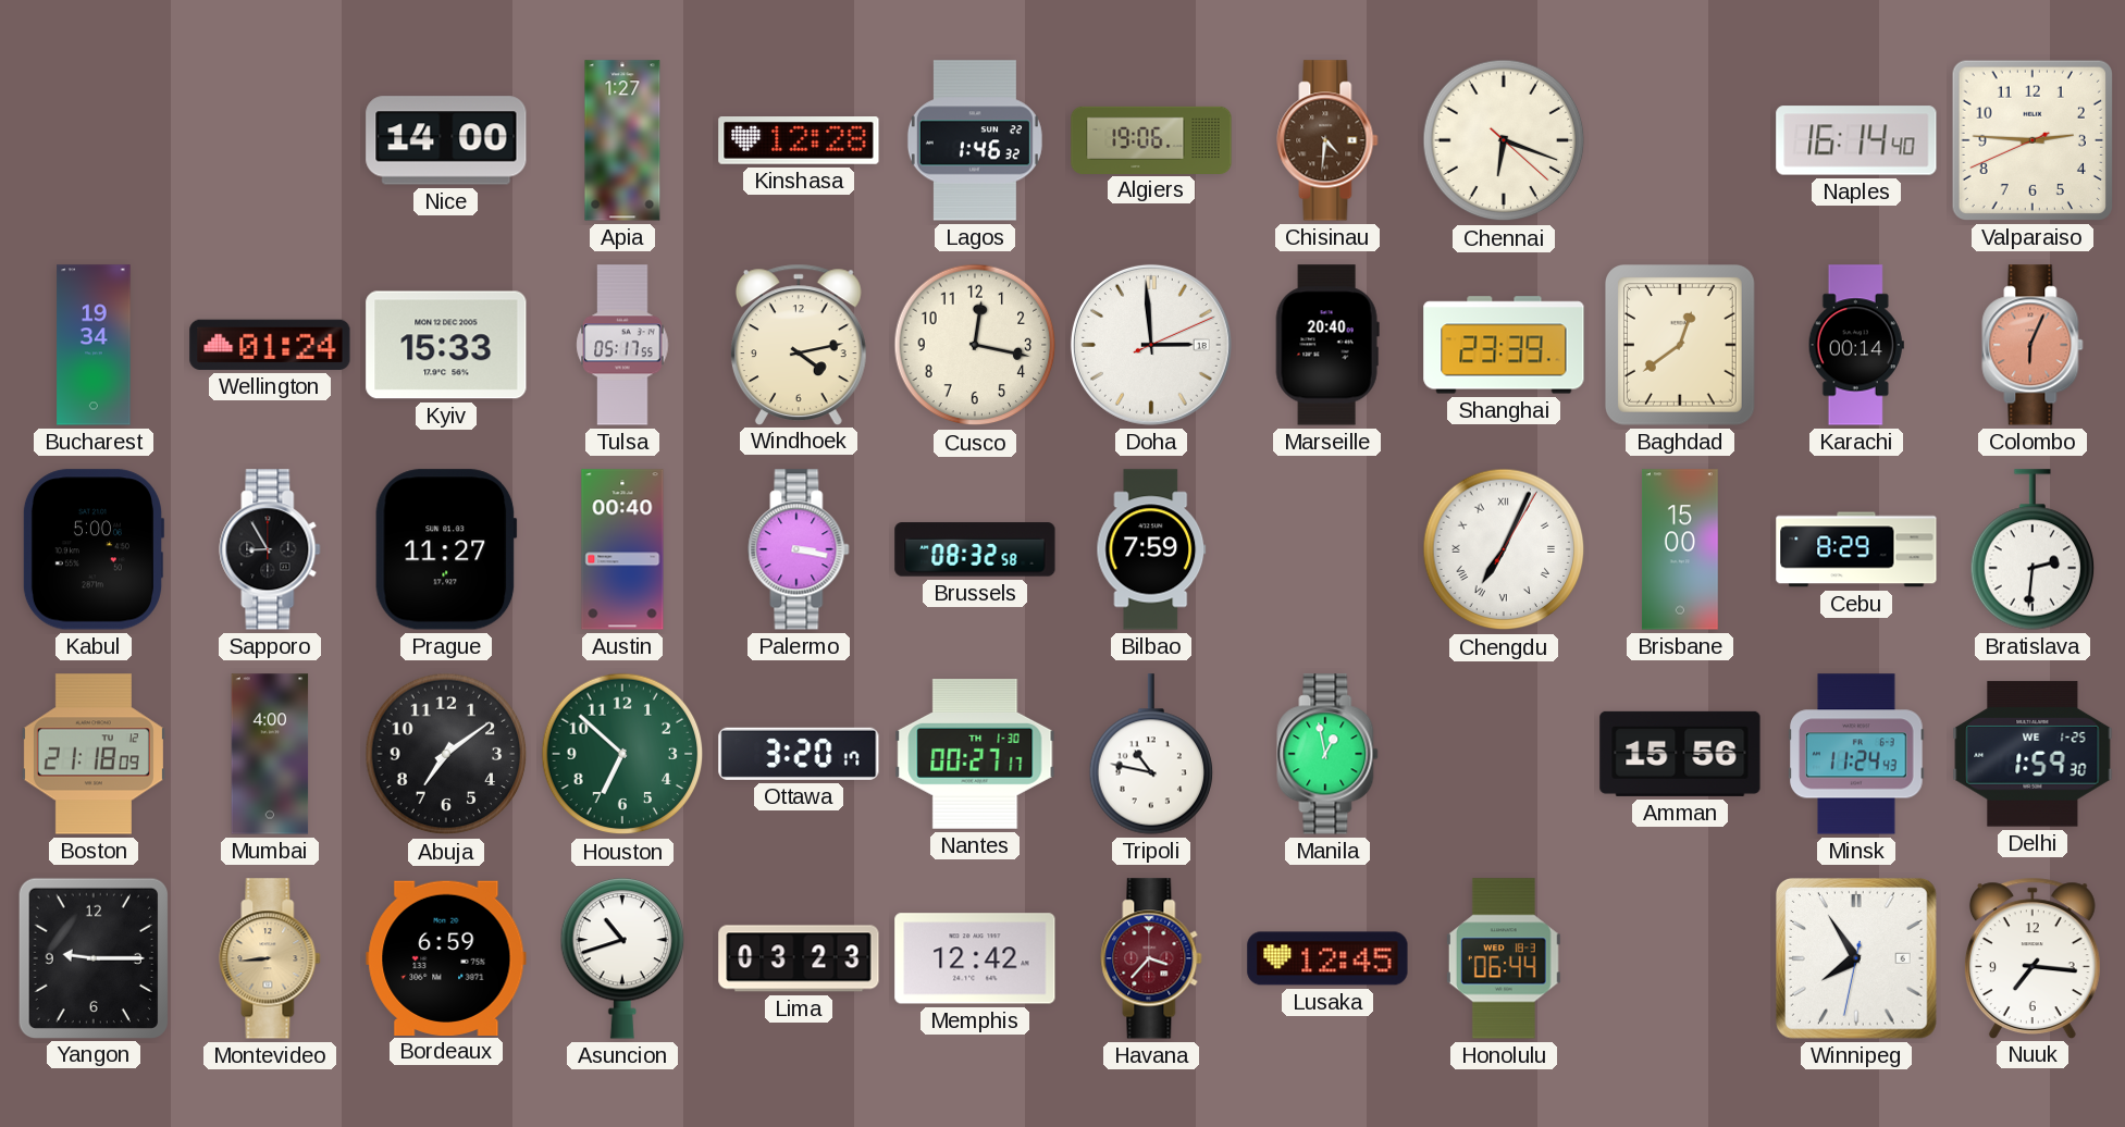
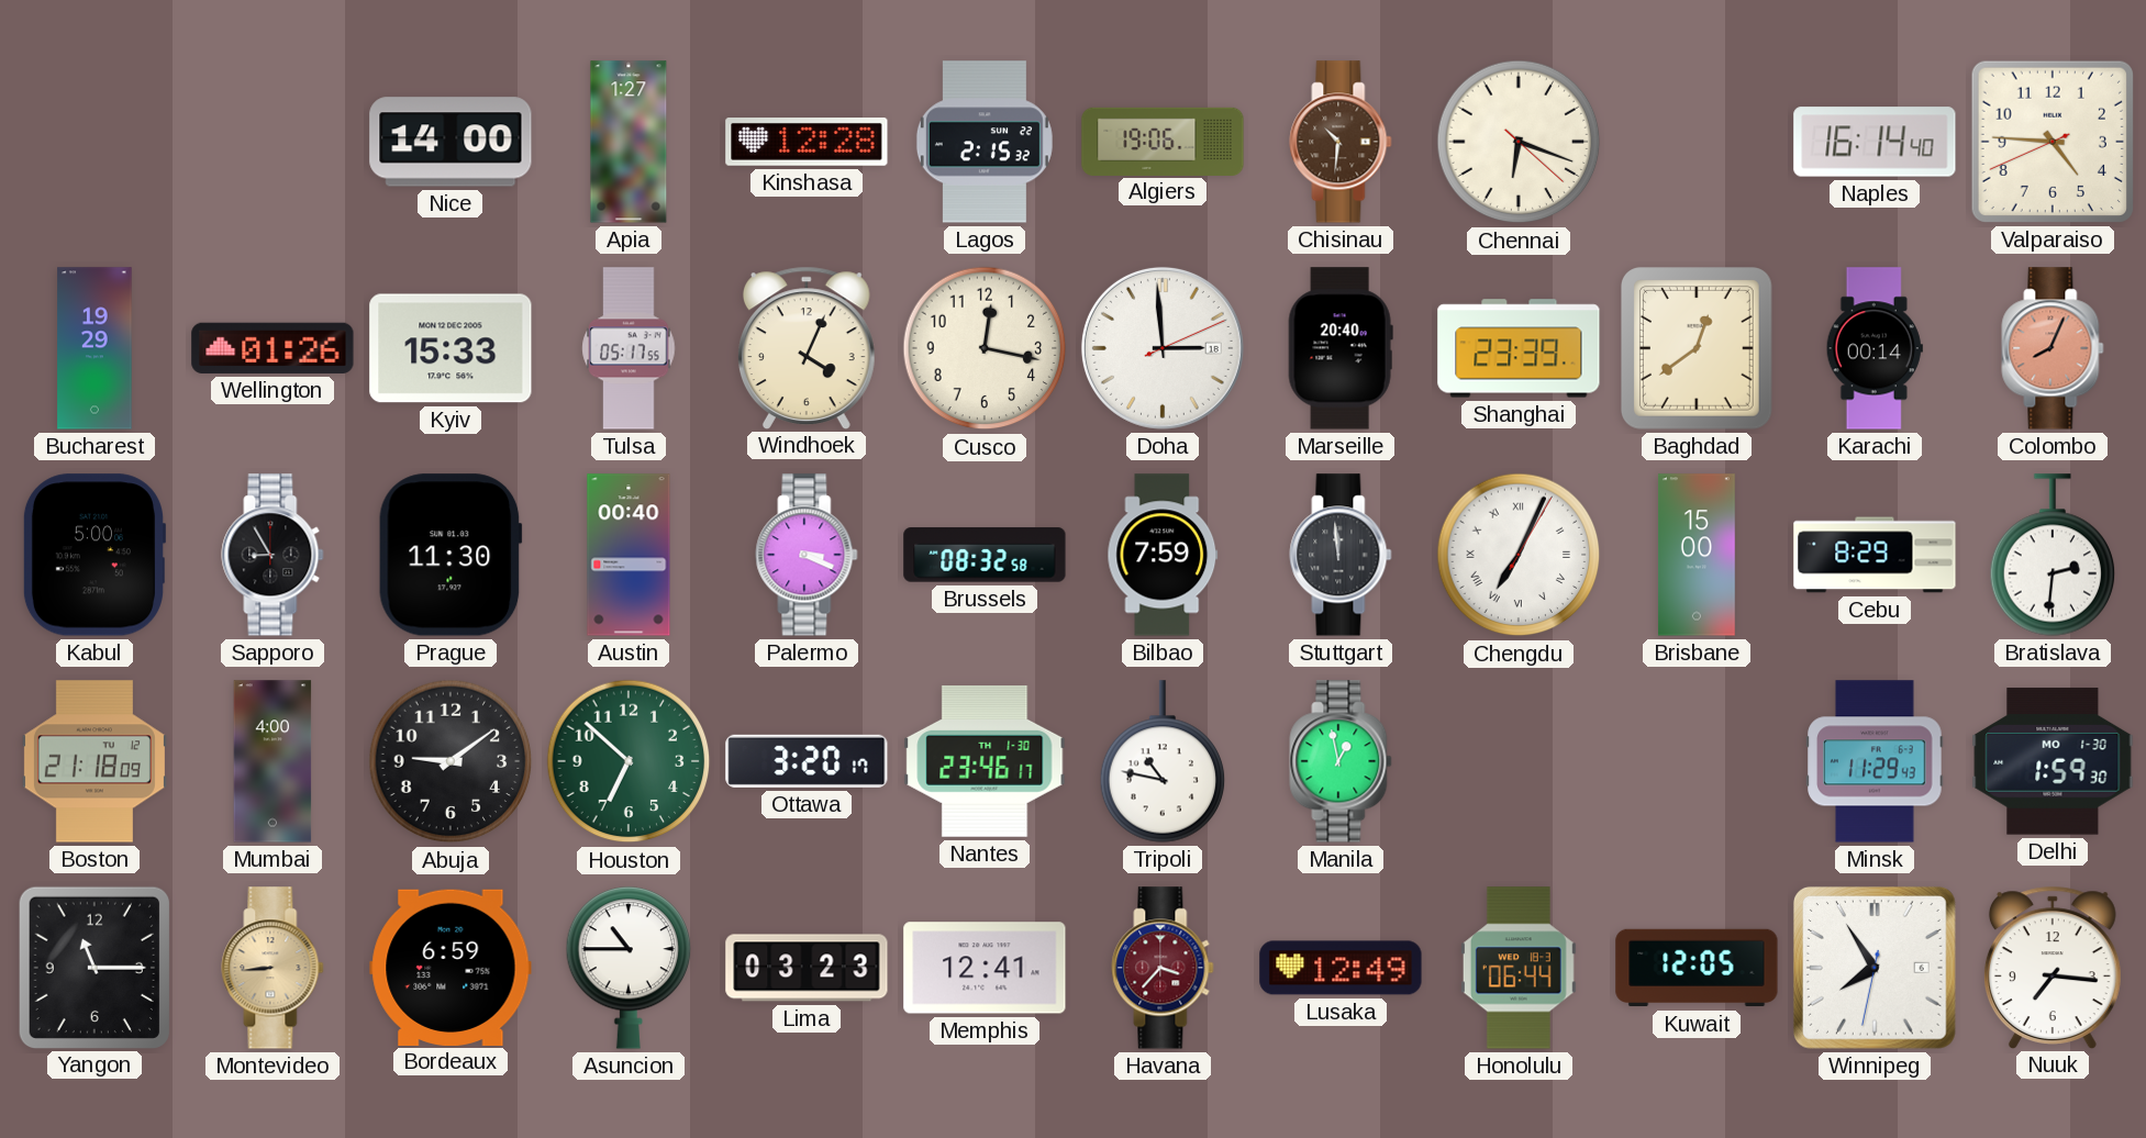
Lagos: 1:46 -> 2:15 (985, 142)
Chisinau: 4:31 -> 10:31 (1341, 142)
Valparaiso: 2:45 -> 4:45 (2053, 142)
Bucharest: 19:34 -> 19:29 (94, 348)
Wellington: 01:24 -> 01:26 (273, 348)
Windhoek: 4:13 -> 4:04 (807, 347)
Colombo: 6:04 -> 8:04 (2053, 348)
Prague: 11:27 -> 11:30 (451, 555)
Palermo: 3:17 -> 3:19 (807, 555)
Stuttgart: none -> 11:59 (1341, 555)
Abuja: 7:09 -> 9:09 (451, 761)
Nantes: 00:27 -> 23:46 (985, 761)
Amman: 15:56 -> none (1680, 754)
Minsk: 11:24 -> 11:29 (1875, 761)
Delhi date: WE 1-25 -> MO 1-30 (2053, 761)
Yangon: 9:15 -> 11:15 (93, 967)
Asuncion: 10:42 -> 10:45 (629, 968)
Memphis: 12:42 -> 12:41 (985, 968)
Lusaka: 12:45 -> 12:49 (1341, 968)
Kuwait: none -> 12:05 (1697, 968)
